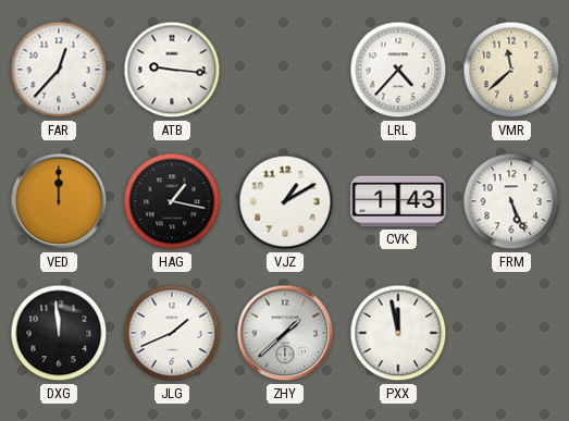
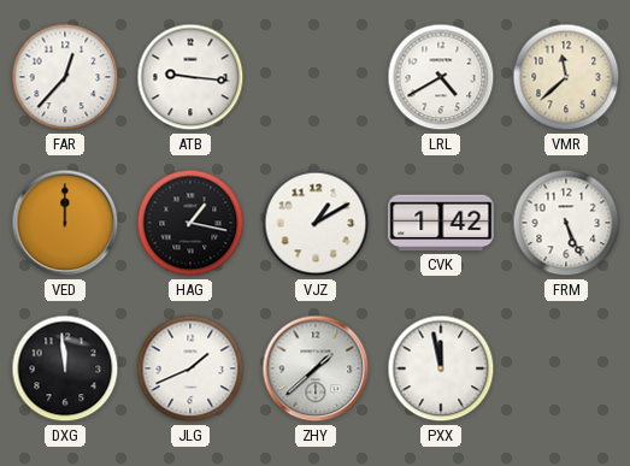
LRL: 4:37 -> 4:40 (441, 77)
CVK: 1:43 -> 1:42 (441, 223)
